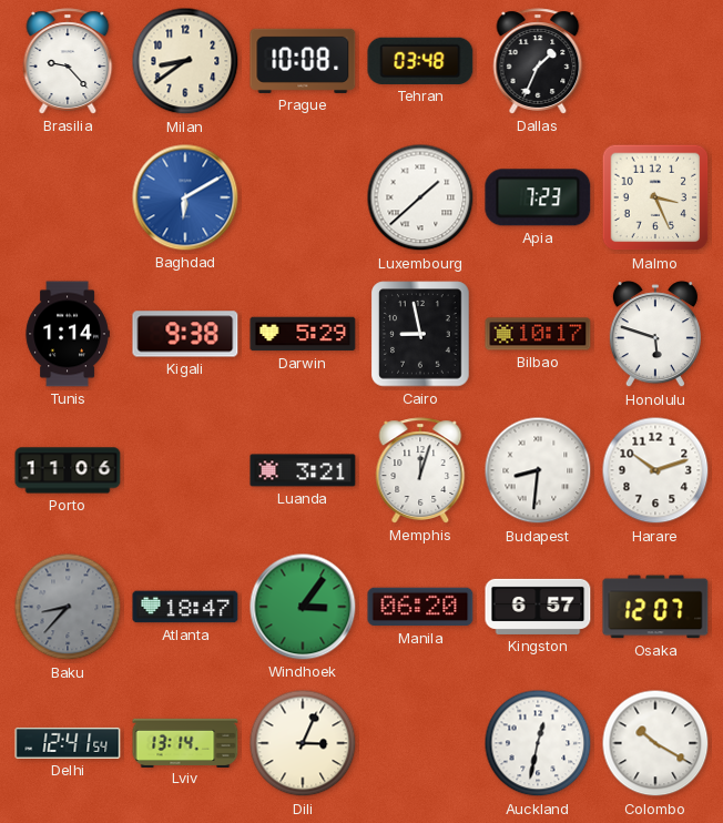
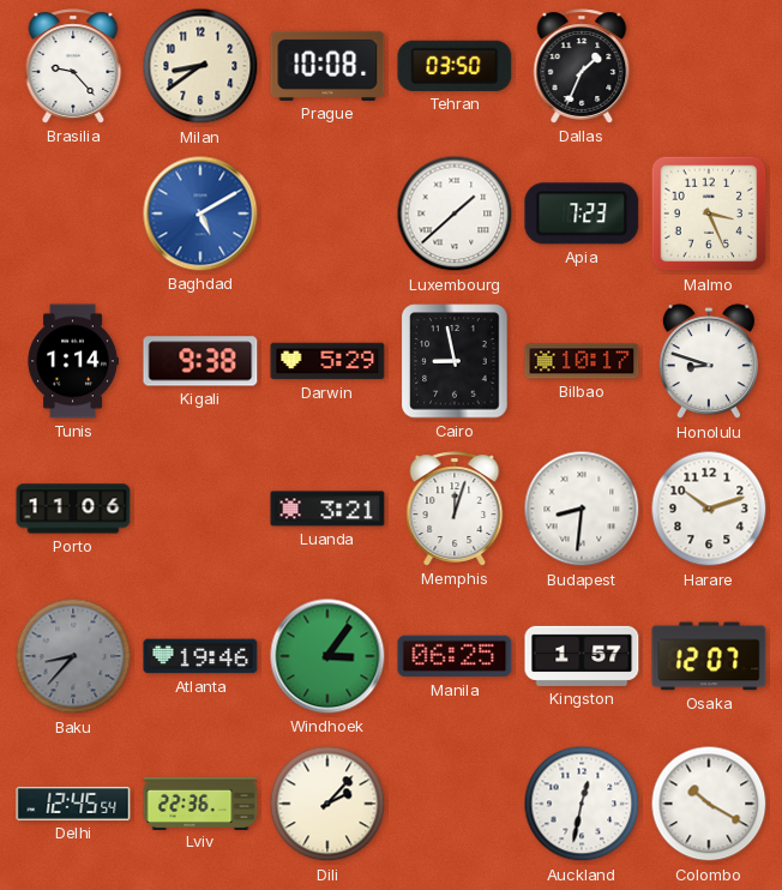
Tehran: 03:48 -> 03:50 (455, 66)
Baghdad: 6:10 -> 5:10 (200, 214)
Honolulu: 5:48 -> 8:48 (709, 362)
Atlanta: 18:47 -> 19:46 (200, 656)
Manila: 06:20 -> 06:25 (455, 656)
Kingston: 6:57 -> 1:57 (582, 656)
Delhi: 12:41 -> 12:45 (73, 804)
Lviv: 13:14 -> 22:36 (200, 802)
Dili: 3:04 -> 2:07 (327, 804)
